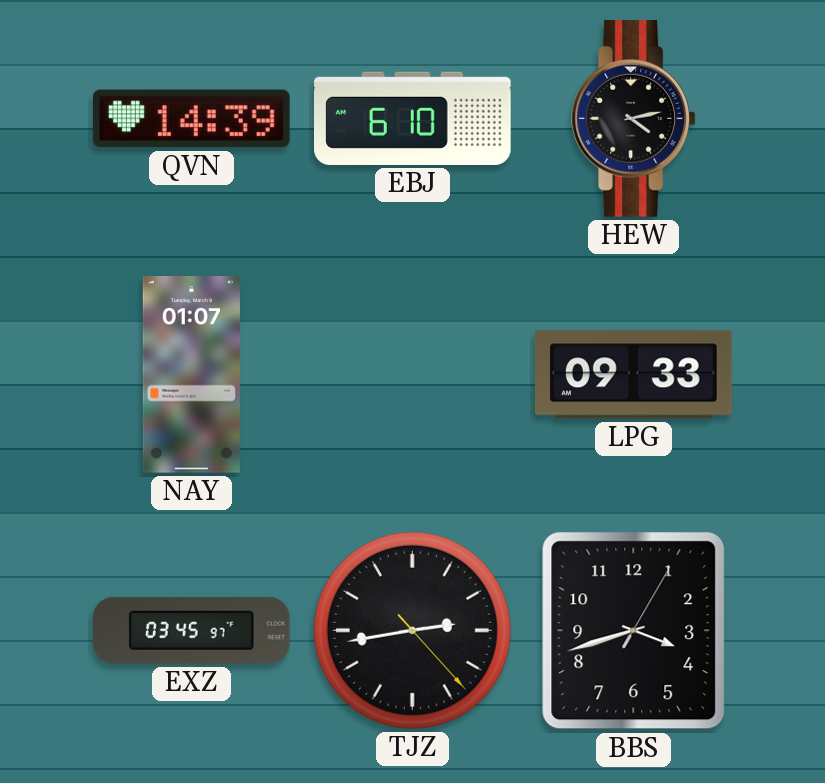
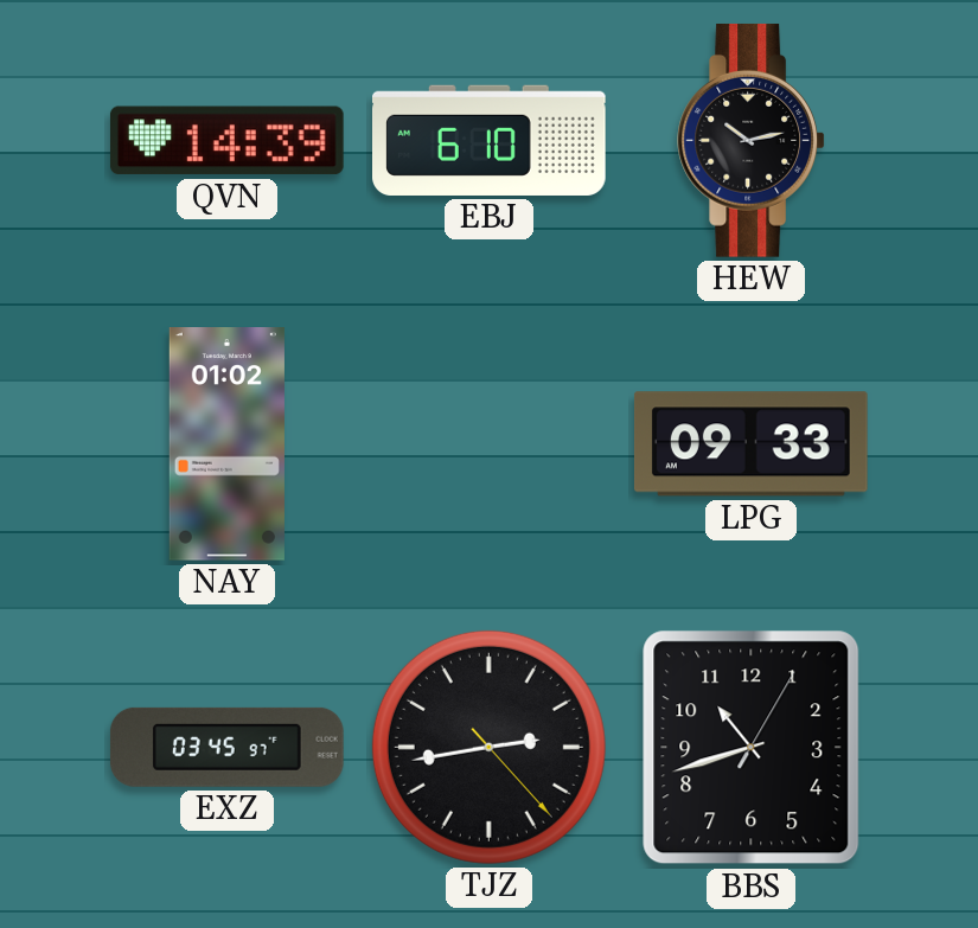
HEW: 4:13 -> 10:13 (750, 141)
NAY: 01:07 -> 01:02 (226, 444)
BBS: 3:42 -> 10:42 (752, 748)
